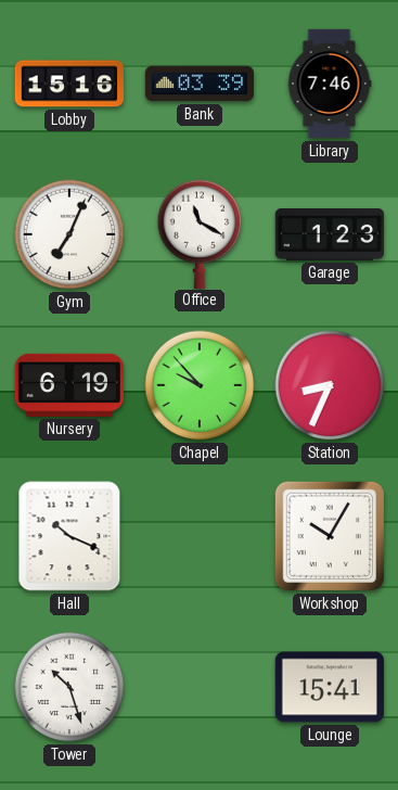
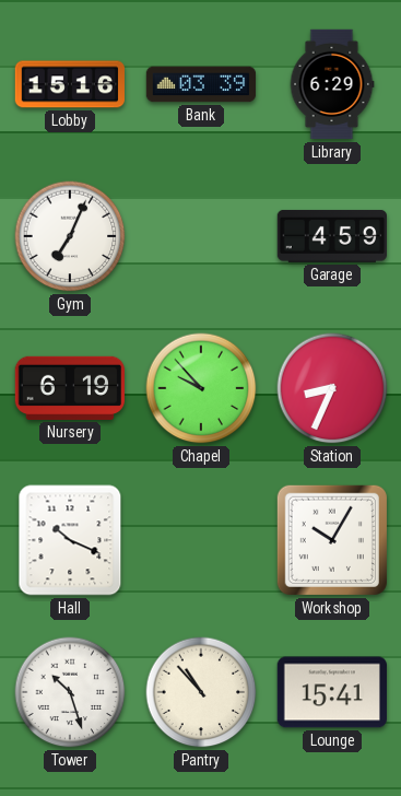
Library: 7:46 -> 6:29 (332, 84)
Office: 11:20 -> none (200, 233)
Garage: 1:23 -> 4:59 (331, 236)
Pantry: none -> 10:53 (201, 692)
